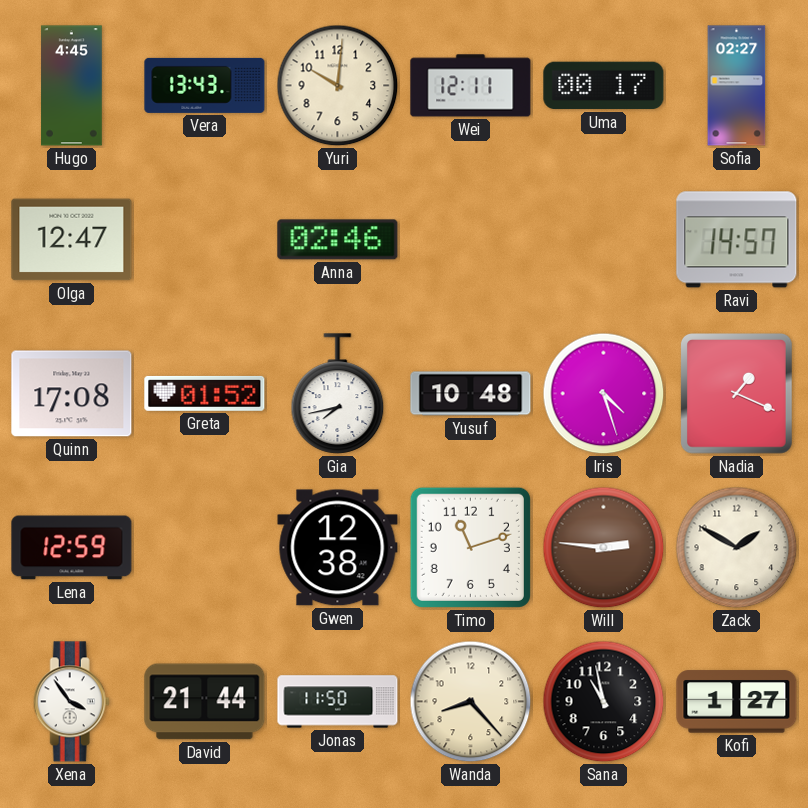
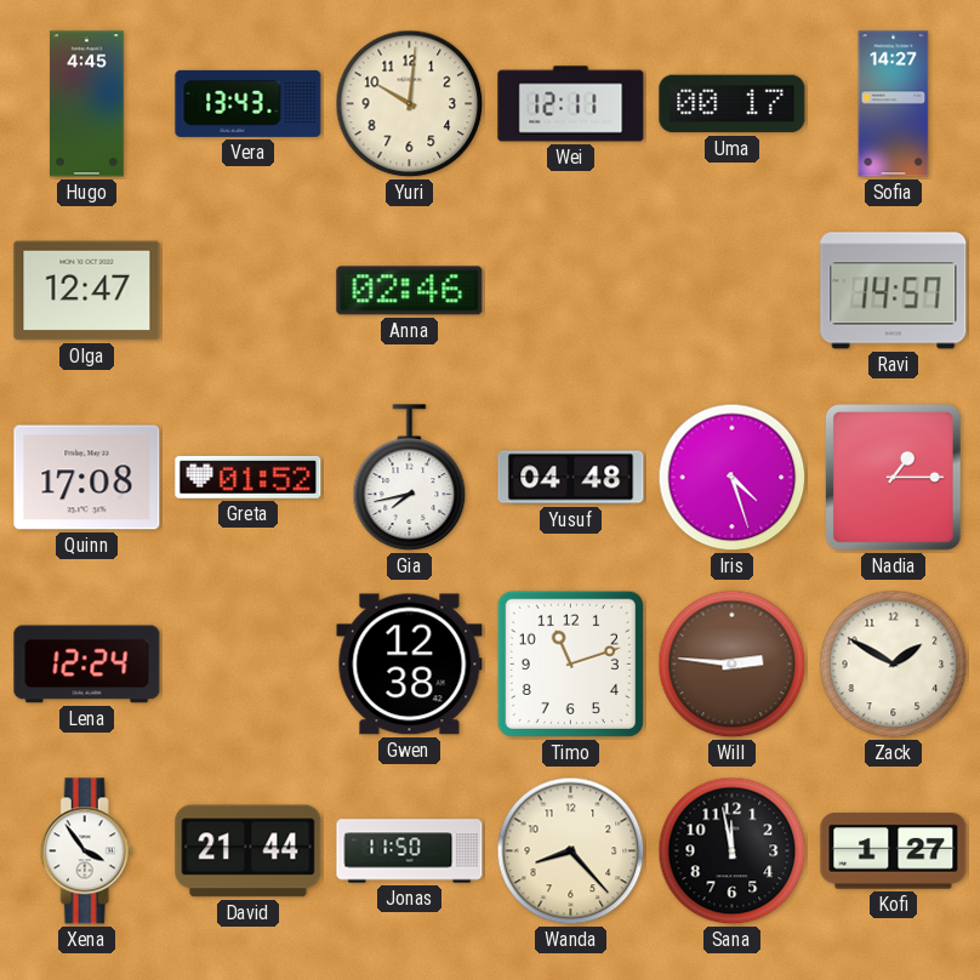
Sofia: 02:27 -> 14:27 (894, 104)
Yusuf: 10:48 -> 04:48 (571, 478)
Nadia: 1:19 -> 1:15 (893, 478)
Lena: 12:59 -> 12:24 (87, 665)
Sana: 10:58 -> 11:58 (733, 851)
